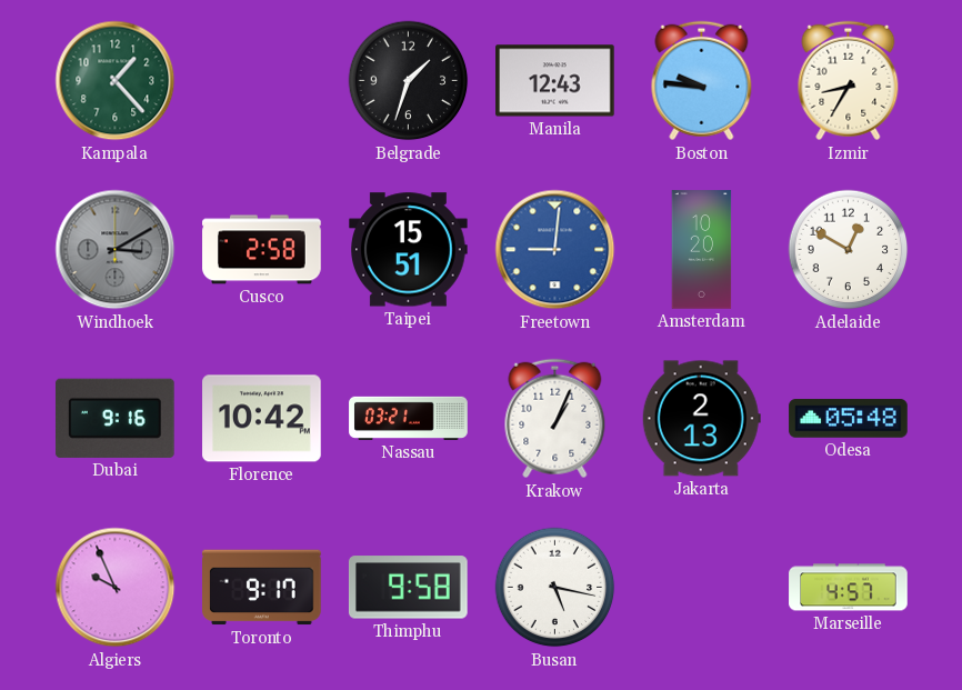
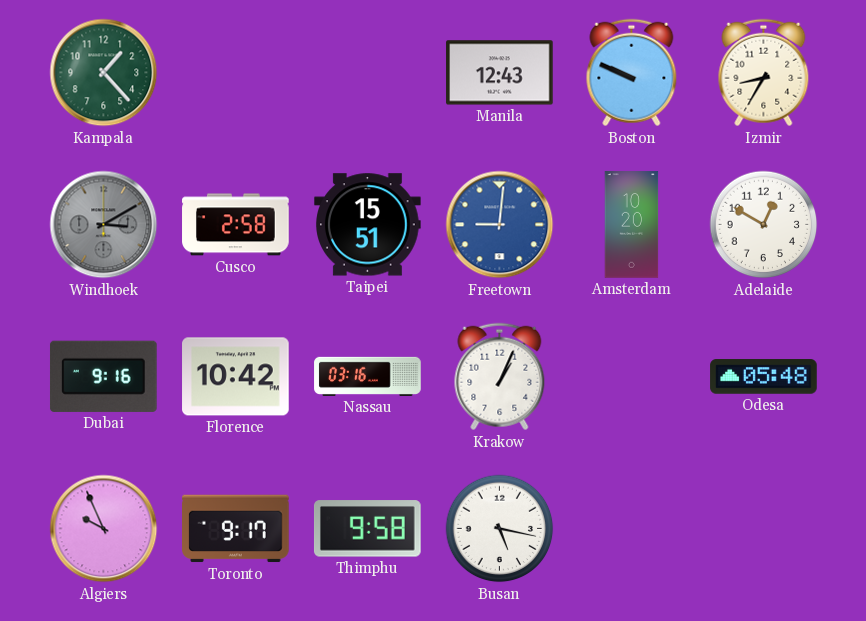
Belgrade: 1:33 -> none (409, 81)
Boston: 9:46 -> 9:49 (632, 73)
Nassau: 03:21 -> 03:16 (368, 376)
Jakarta: 2:13 -> none (701, 419)
Marseille: 4:57 -> none (849, 588)
